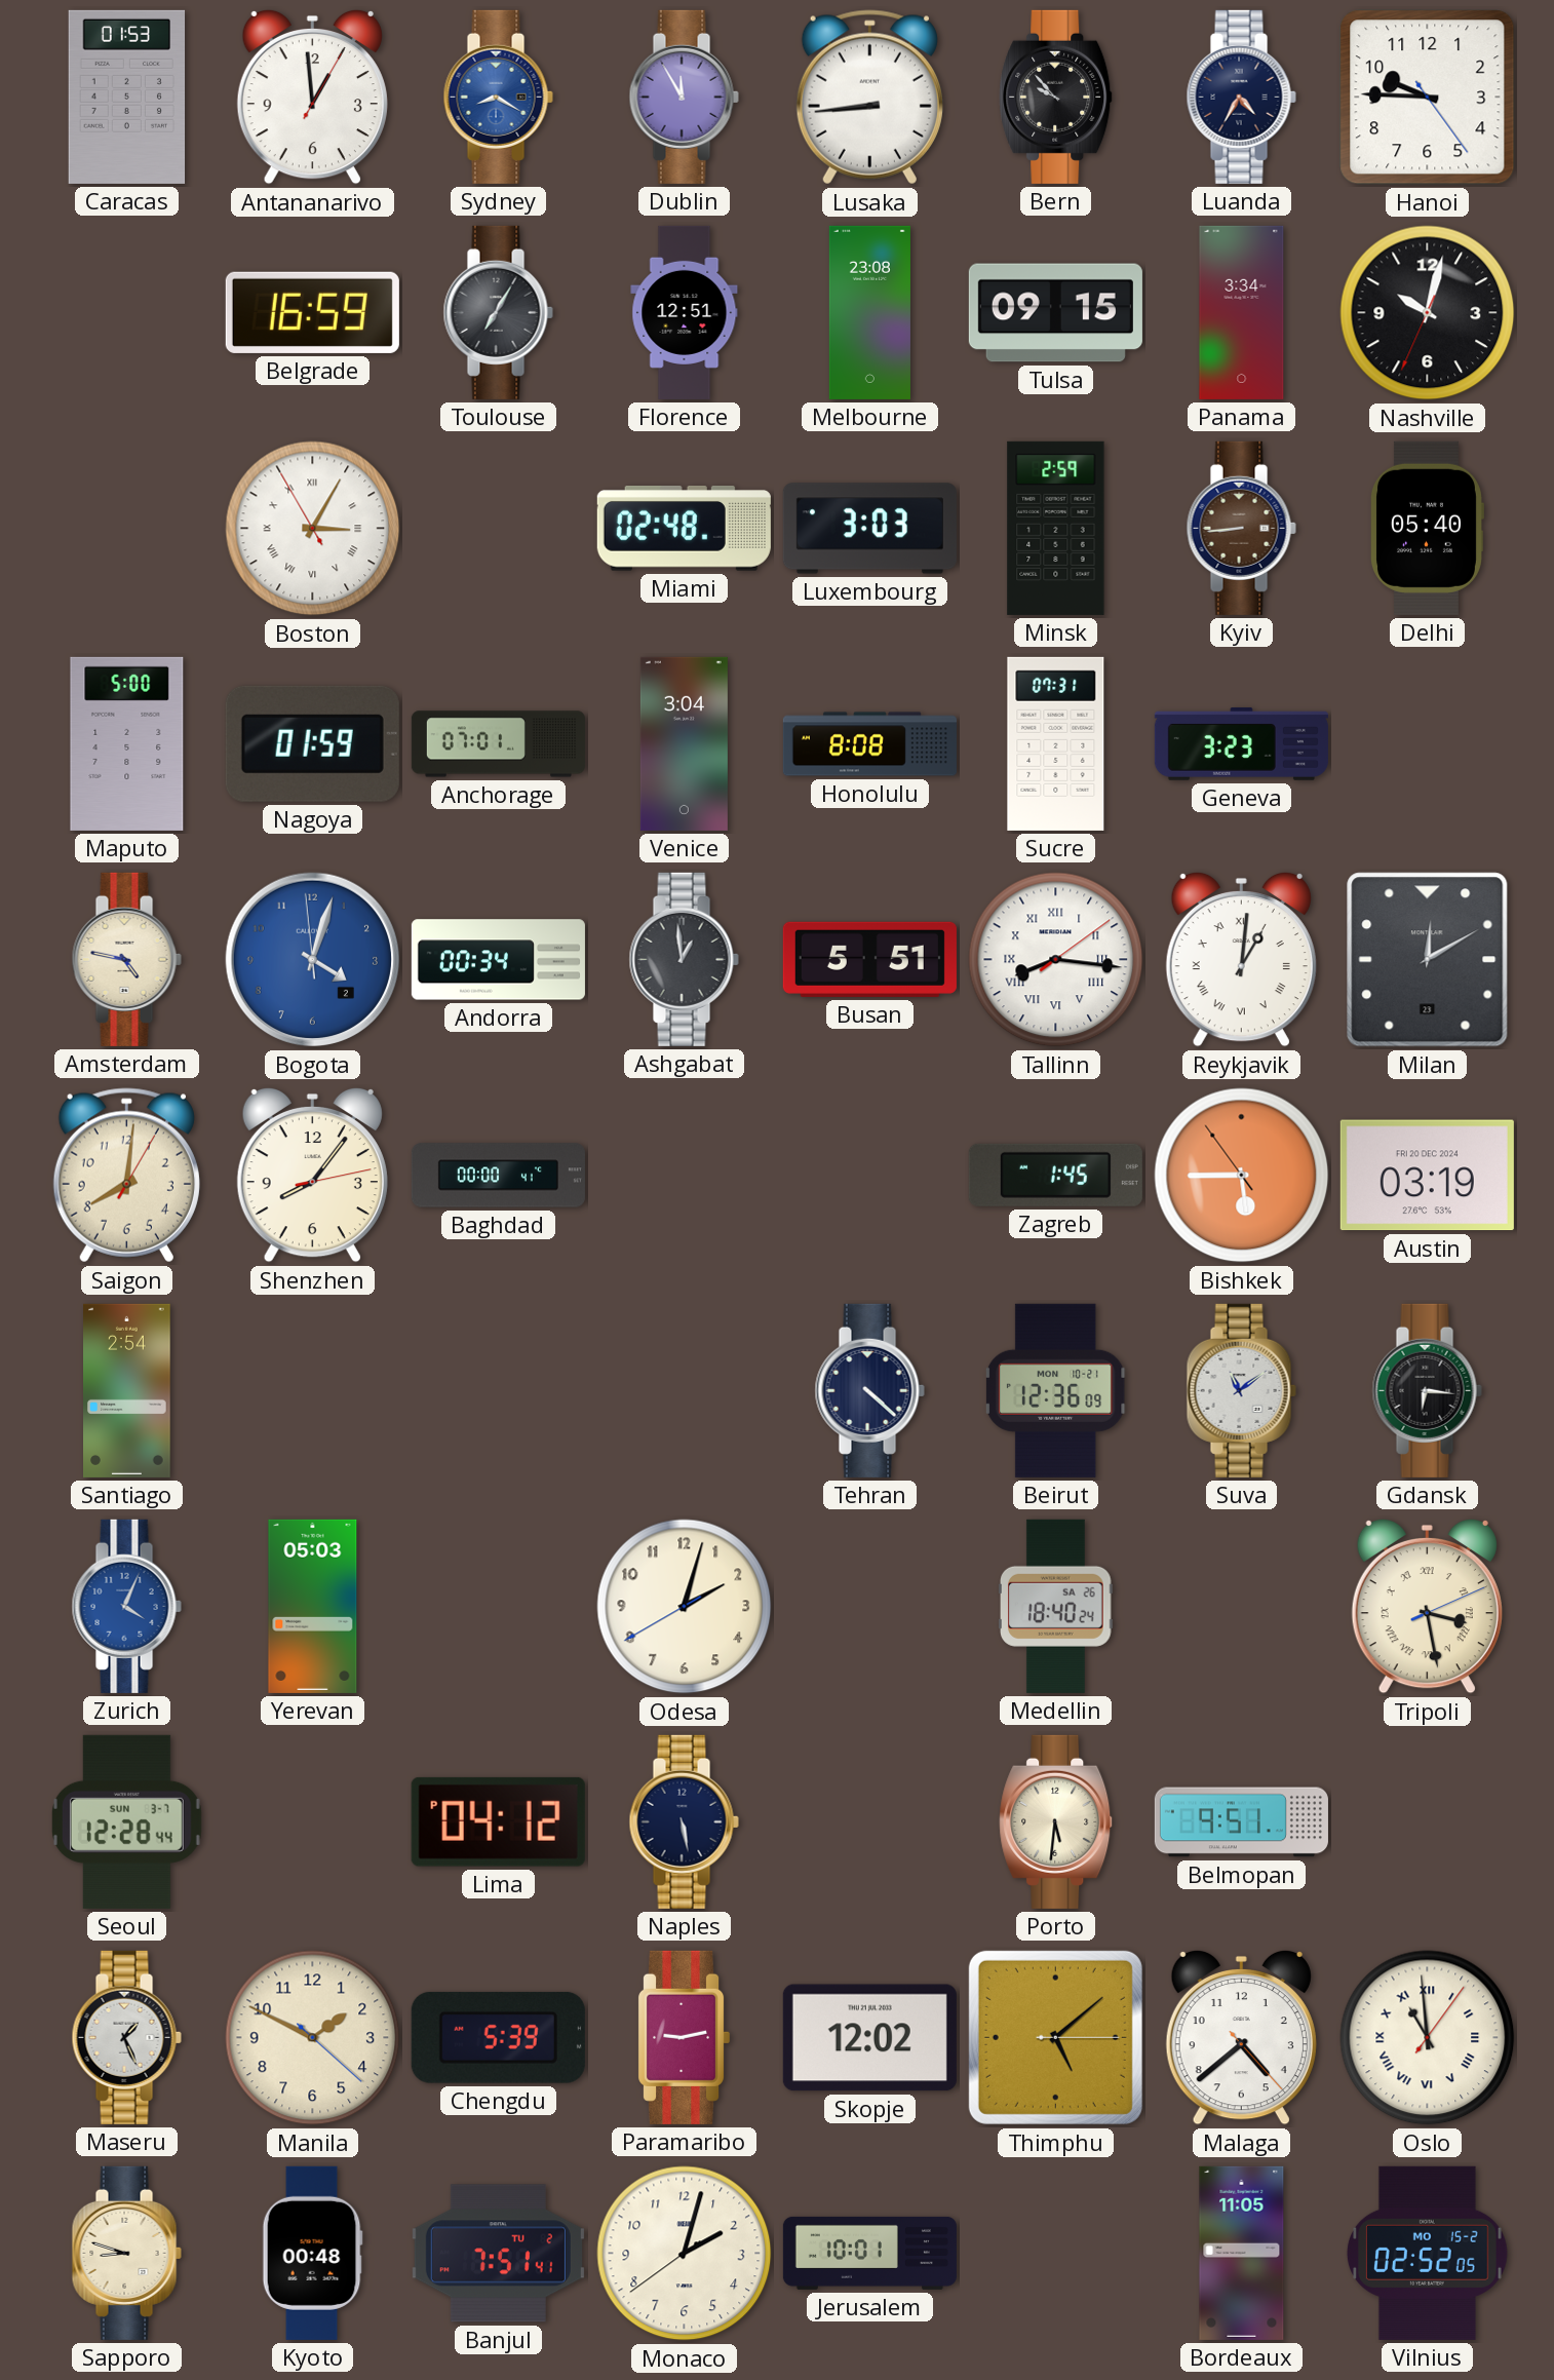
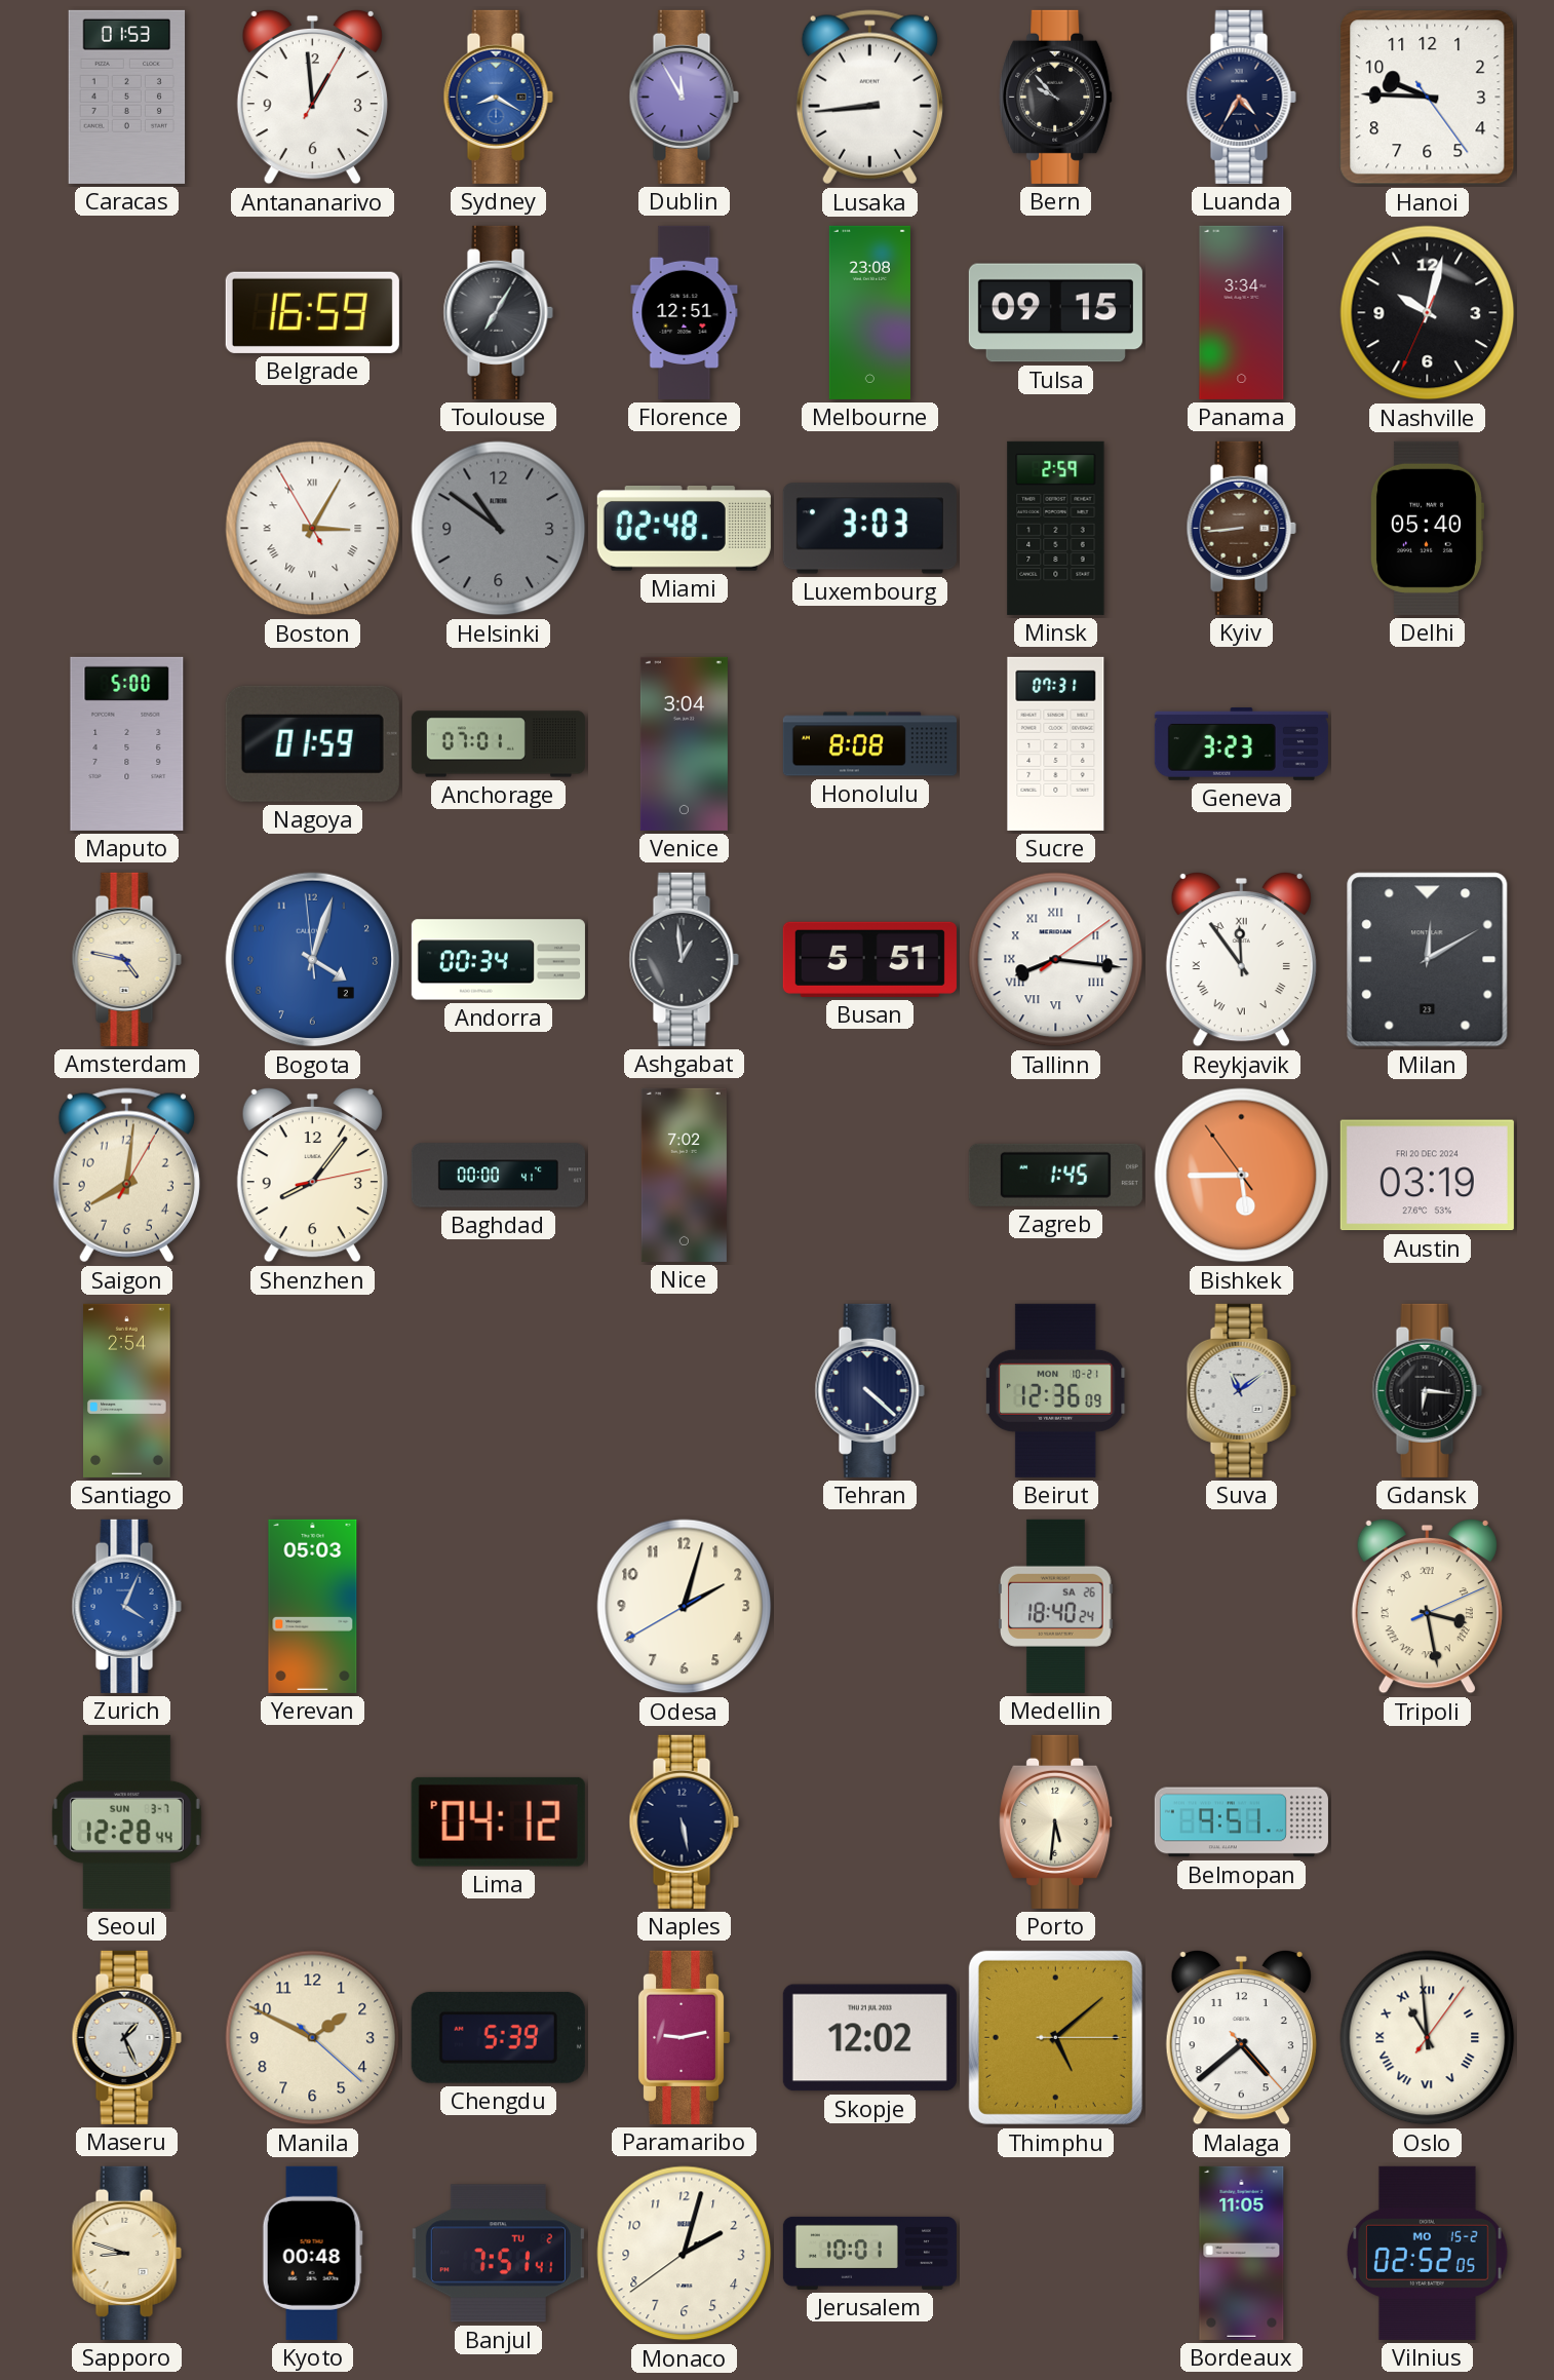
Helsinki: none -> 10:51 (499, 529)
Reykjavik: 1:01 -> 11:54 (1241, 959)
Nice: none -> 7:02 (684, 1175)
